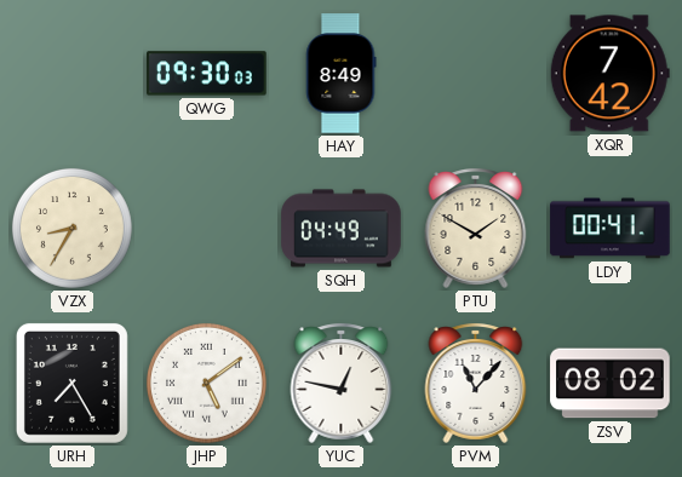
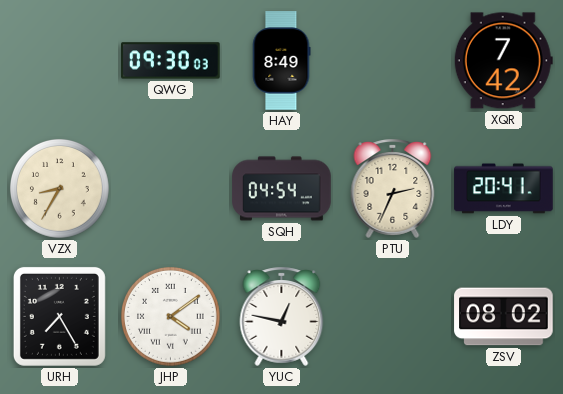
SQH: 04:49 -> 04:54 (282, 189)
PTU: 1:50 -> 2:34 (393, 188)
LDY: 00:41 -> 20:41 (504, 189)
JHP: 5:09 -> 4:09 (171, 317)
PVM: 11:07 -> none (476, 383)
